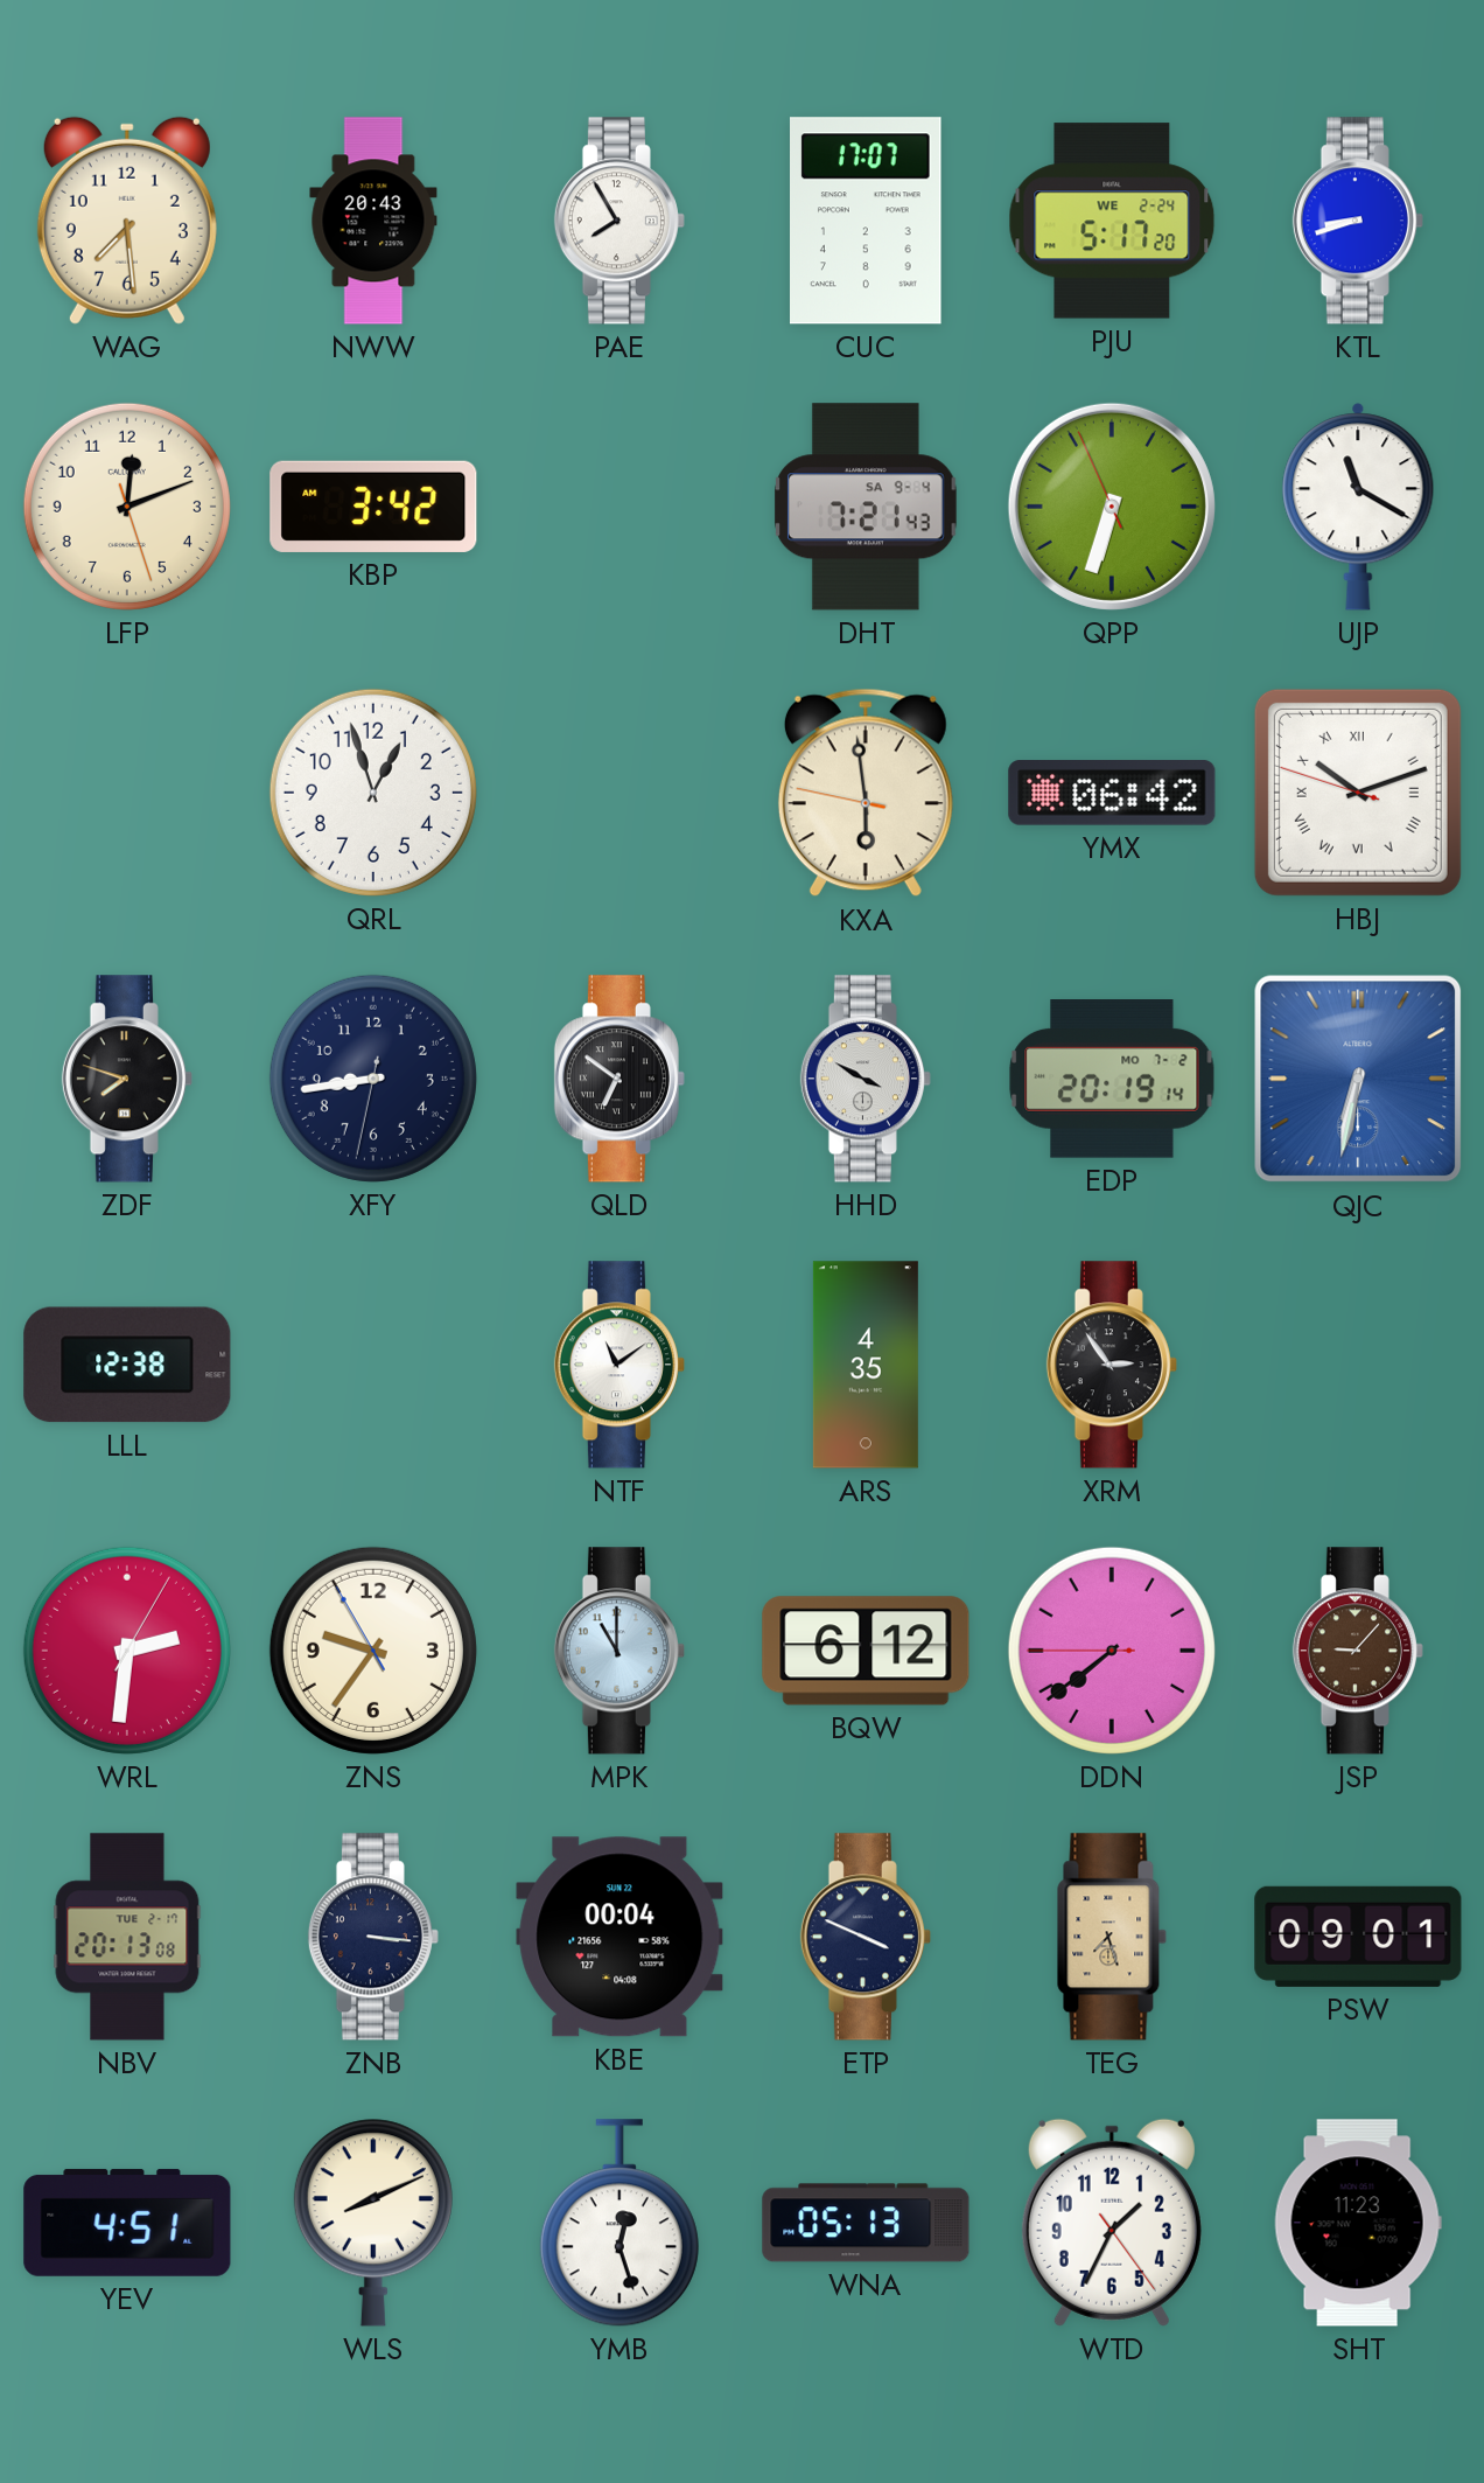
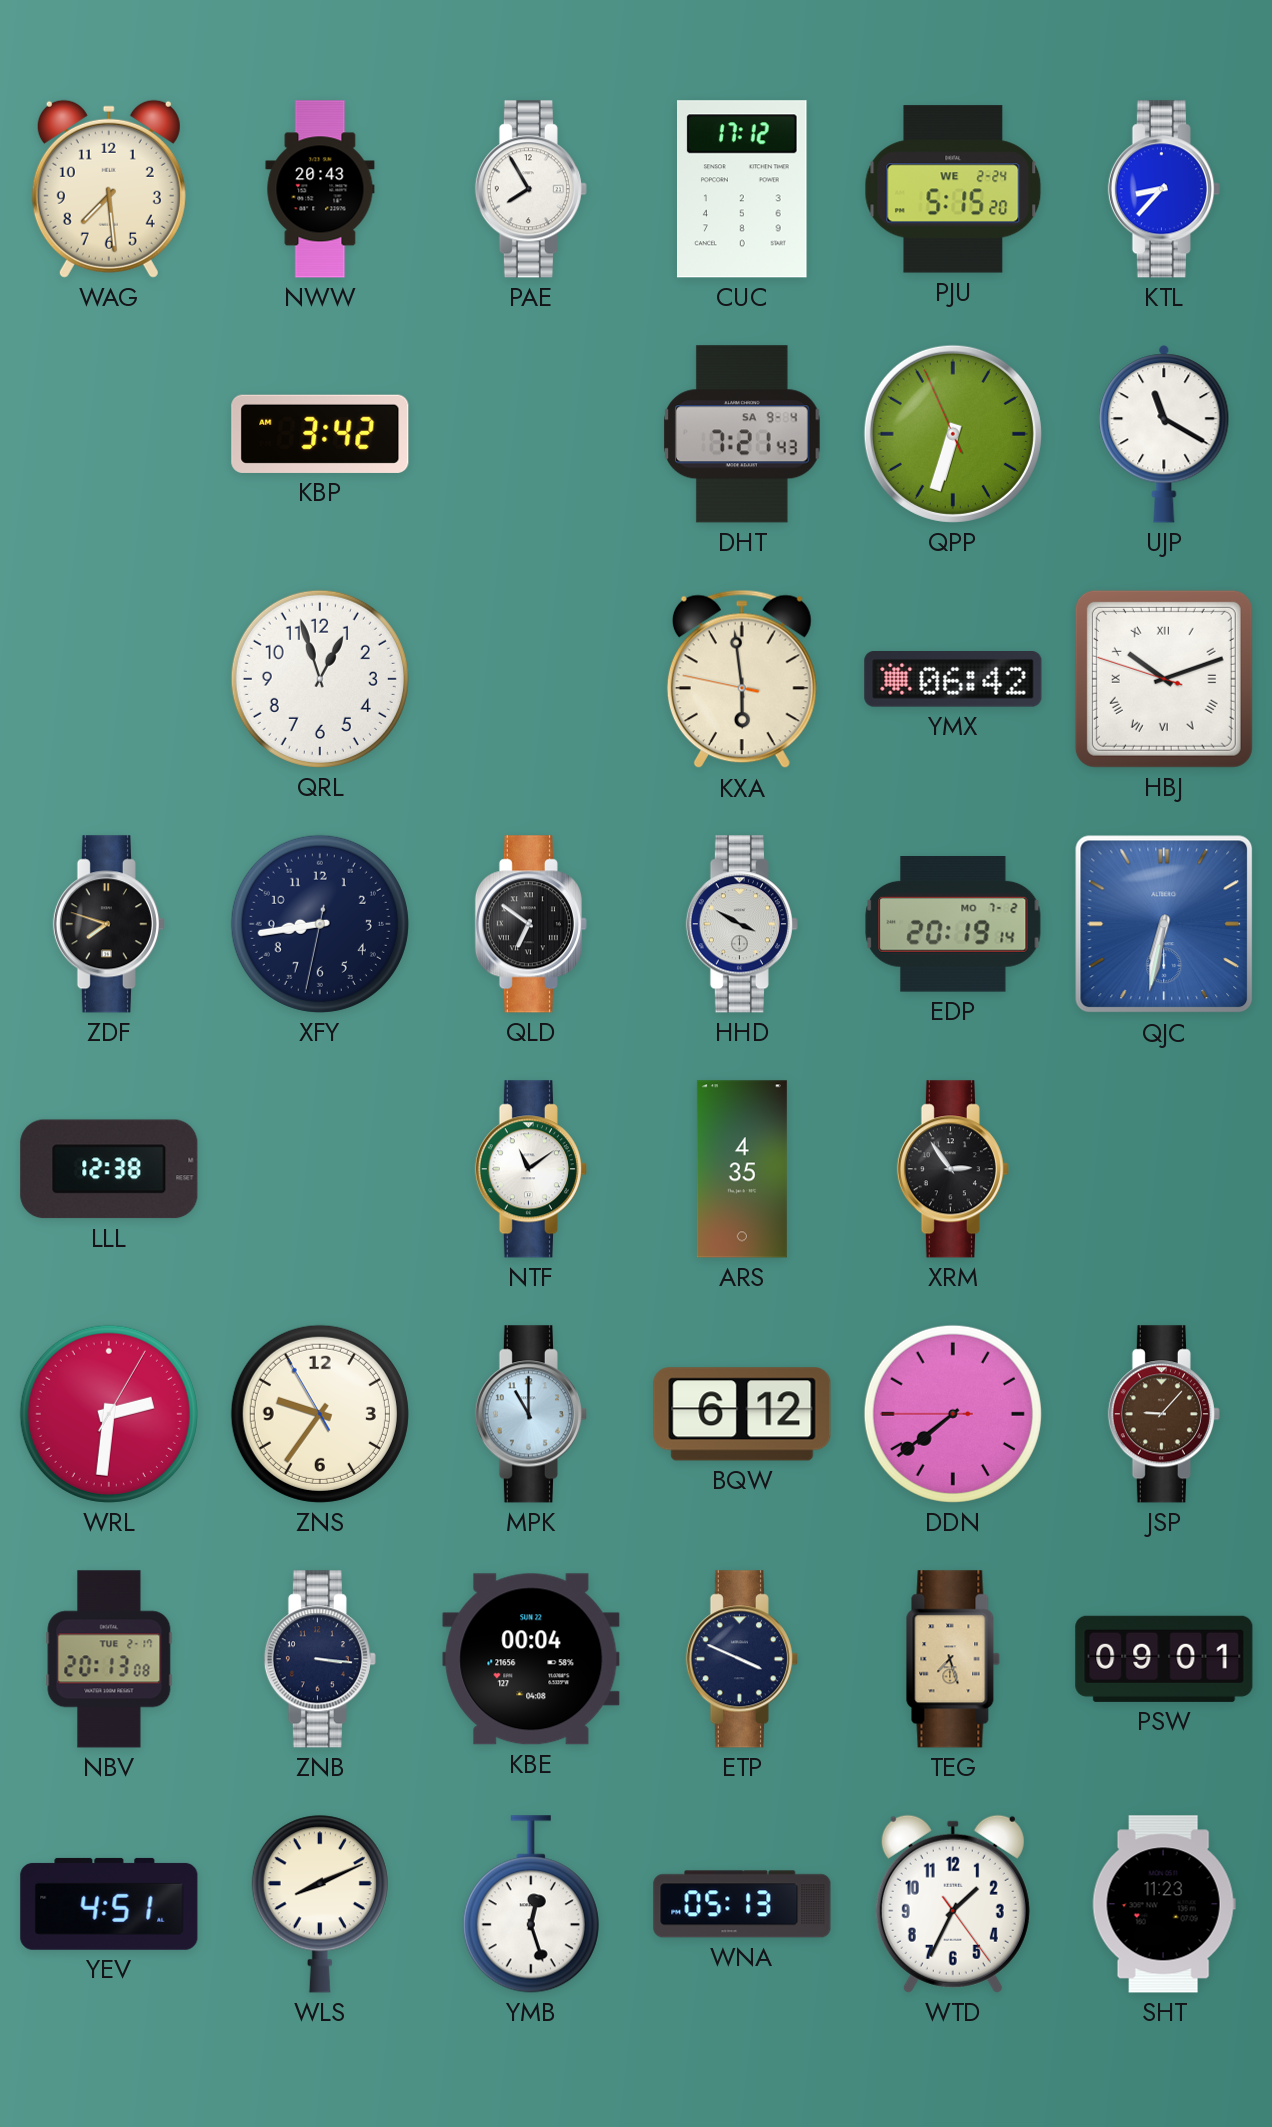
CUC: 17:07 -> 17:12 (743, 189)
PJU: 5:17 -> 5:15 (953, 189)
KTL: 8:42 -> 8:37 (1164, 189)
LFP: 12:11 -> none (127, 507)
